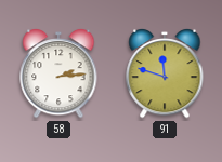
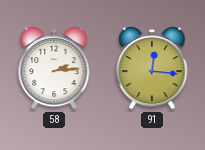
91: 11:48 -> 12:16 (152, 68)
